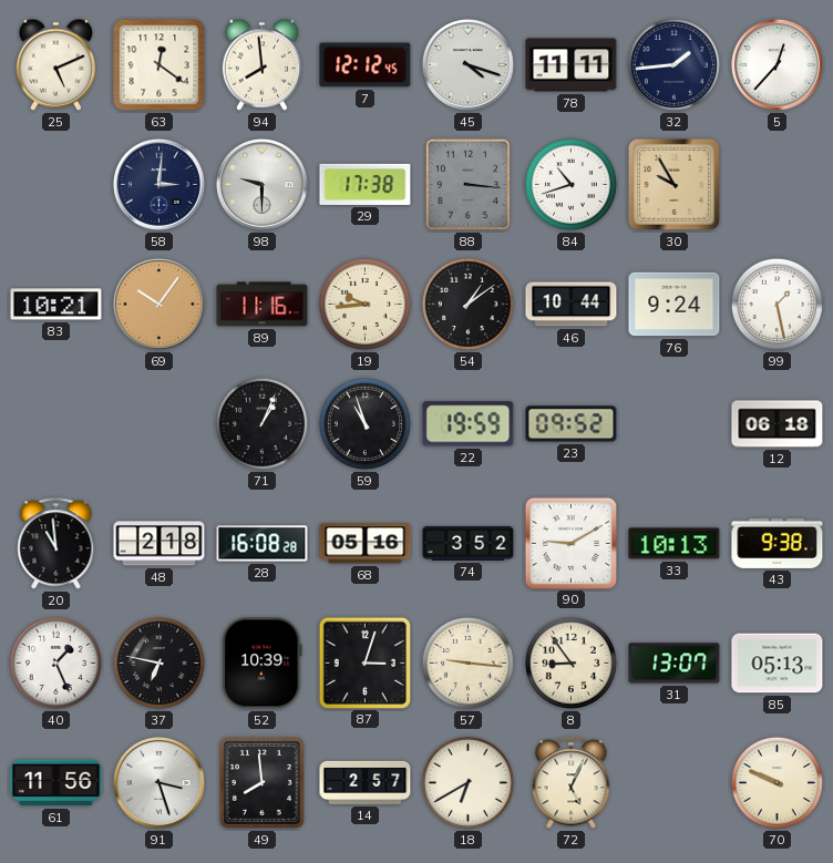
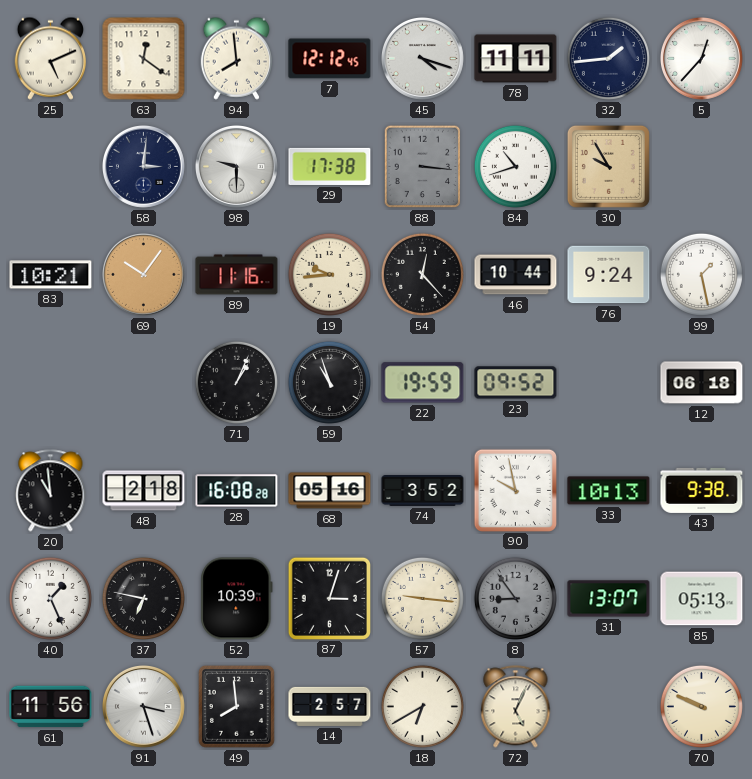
54: 1:09 -> 12:23 (422, 274)
90: 9:10 -> 9:58 (515, 490)
8 dial: cream -> grey (515, 598)
